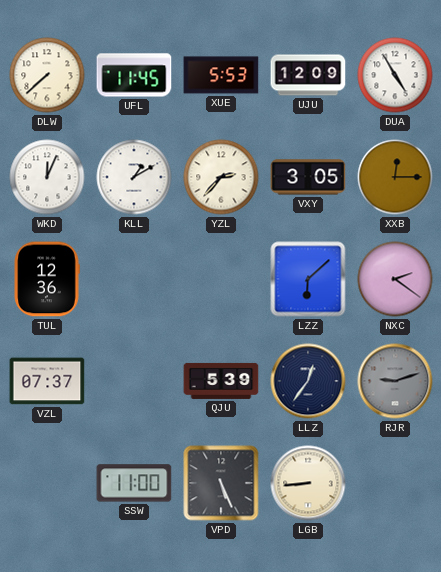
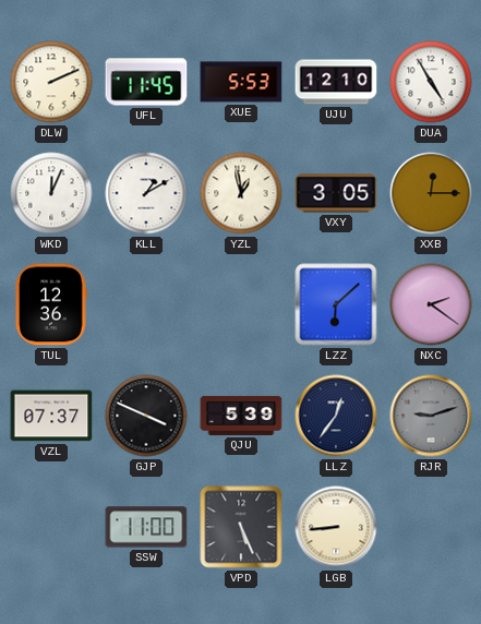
DLW: 7:38 -> 2:11 (51, 82)
UJU: 12:09 -> 12:10 (336, 82)
YZL: 2:37 -> 12:58 (241, 193)
GJP: none -> 3:49 (146, 416)
